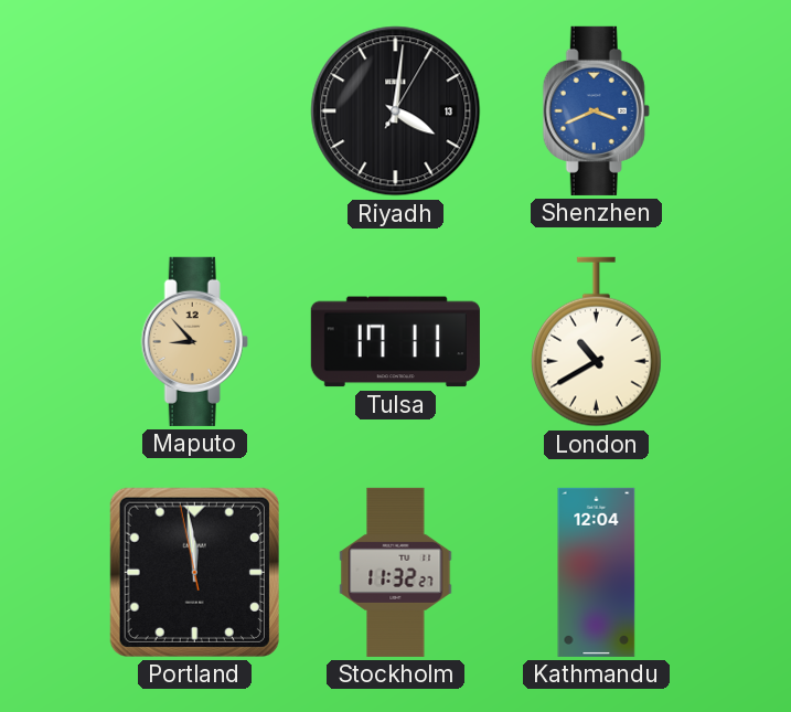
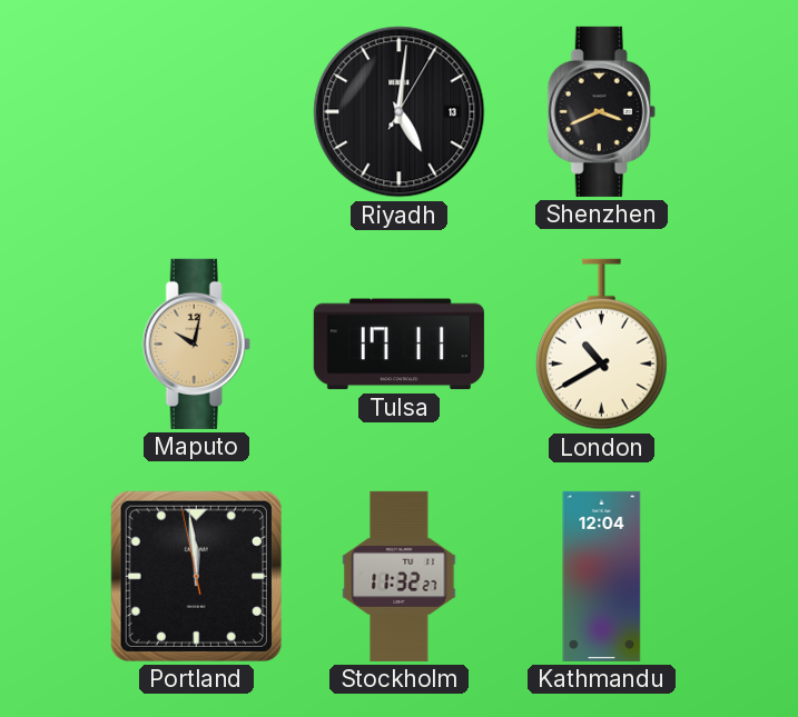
Riyadh: 4:01 -> 5:01 (400, 112)
Shenzhen dial: blue -> black (601, 111)
Maputo: 8:53 -> 10:02 (196, 343)
